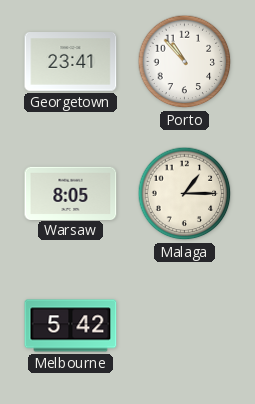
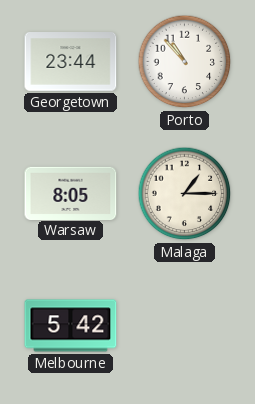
Georgetown: 23:41 -> 23:44 (71, 62)
